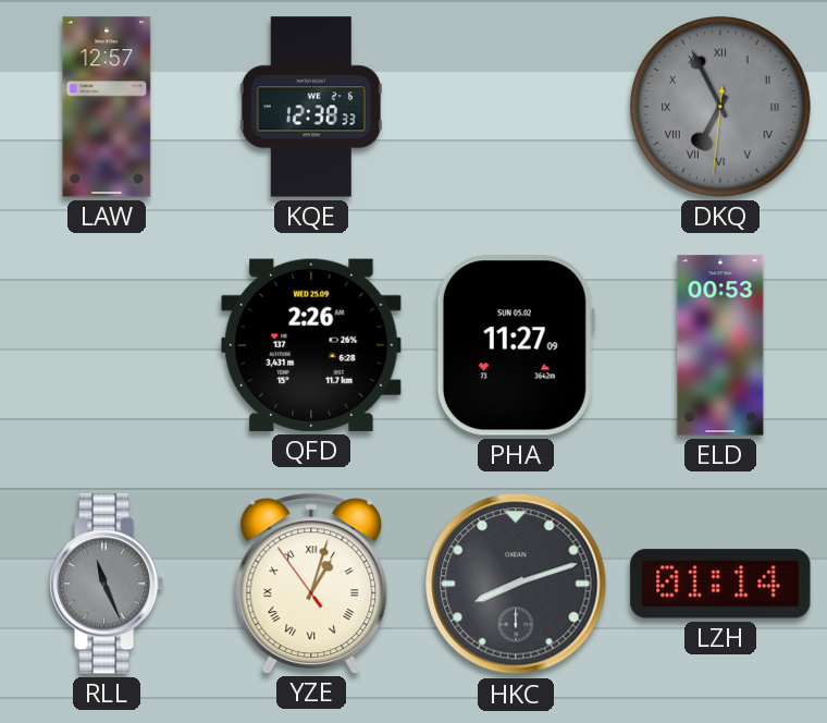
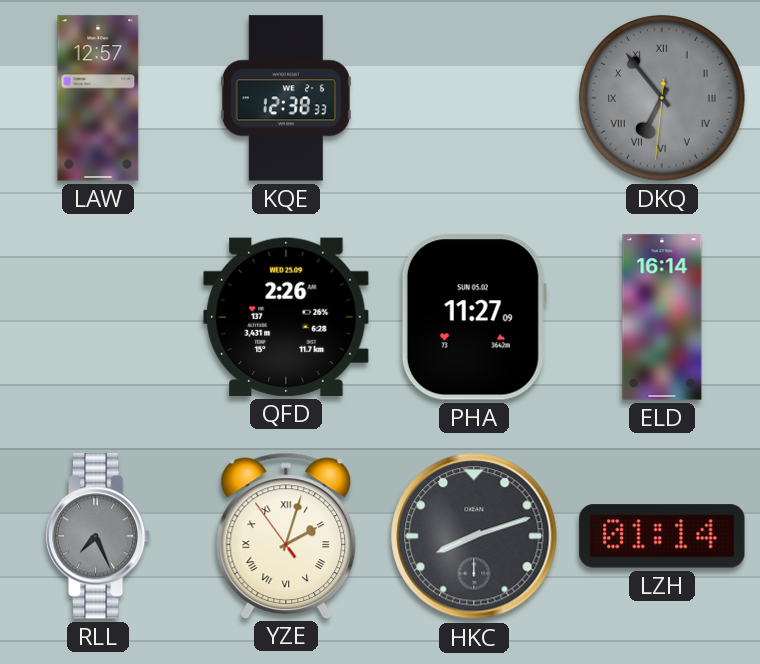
DKQ: 6:55 -> 6:53 (663, 99)
ELD: 00:53 -> 16:14 (662, 317)
RLL: 11:26 -> 7:26 (98, 536)
YZE: 1:02 -> 2:02 (286, 535)
